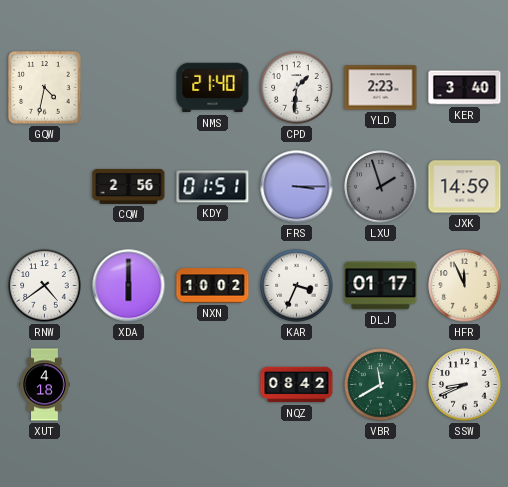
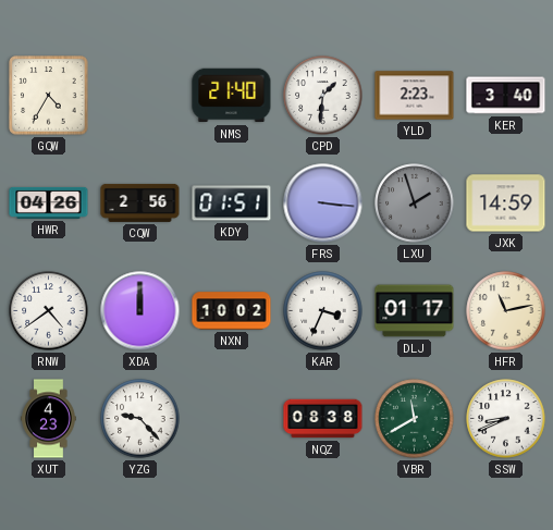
GQW: 4:32 -> 4:35 (49, 96)
HWR: none -> 04:26 (49, 202)
FRS: 3:15 -> 3:16 (323, 204)
XDA: 6:00 -> 12:00 (140, 311)
HFR: 11:56 -> 11:13 (506, 311)
XUT: 4:18 -> 4:23 (49, 419)
YZG: none -> 9:23 (140, 419)
NQZ: 08:42 -> 08:38 (323, 419)
